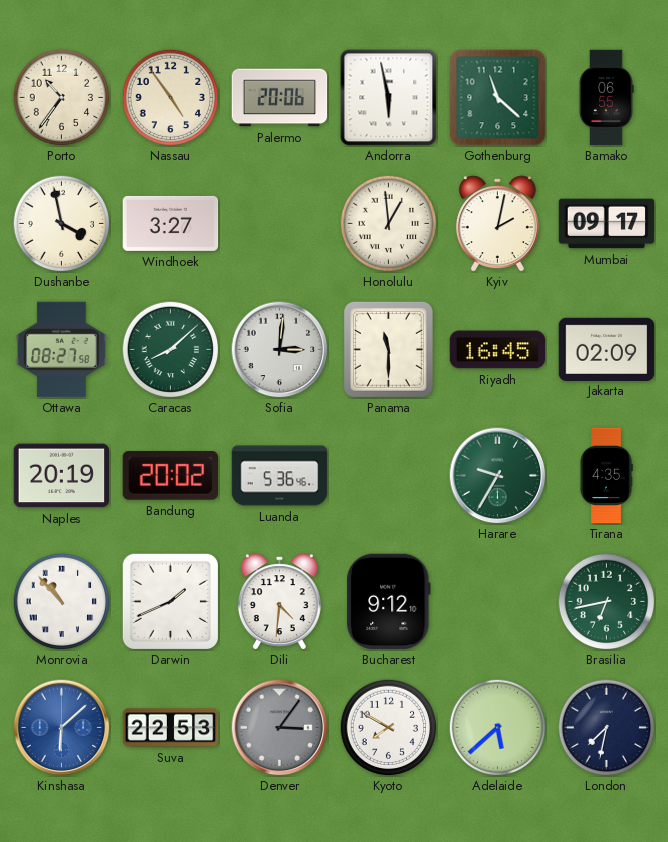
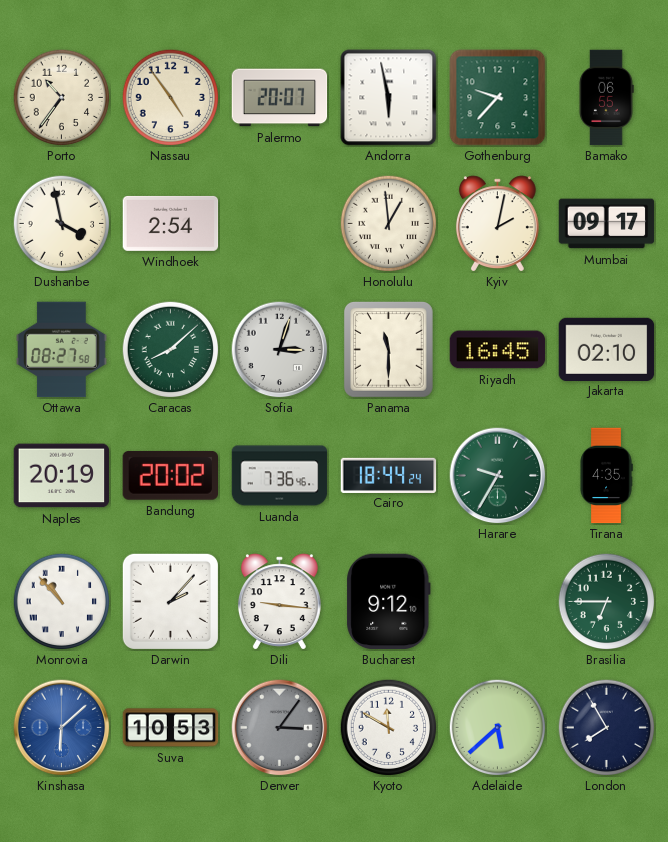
Palermo: 20:06 -> 20:07 (280, 98)
Gothenburg: 11:22 -> 9:37 (498, 98)
Windhoek: 3:27 -> 2:54 (171, 223)
Sofia: 3:01 -> 3:03 (280, 350)
Jakarta: 02:09 -> 02:10 (607, 349)
Luanda: 5:36 -> 7:36 (280, 476)
Cairo: none -> 18:44 (389, 475)
Darwin: 1:41 -> 2:07 (170, 601)
Dili: 4:31 -> 9:16 (279, 602)
Brasilia: 6:43 -> 6:45 (606, 601)
Suva: 22:53 -> 10:53 (171, 728)
Kyoto: 7:50 -> 11:50 (388, 727)
London: 7:32 -> 7:55 (606, 727)
